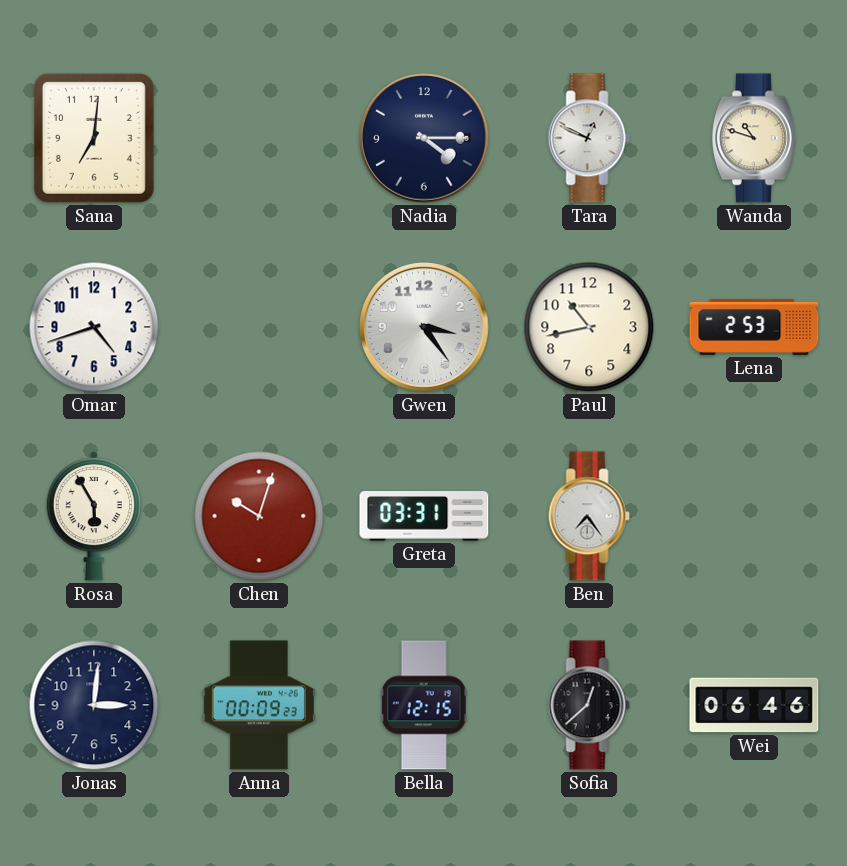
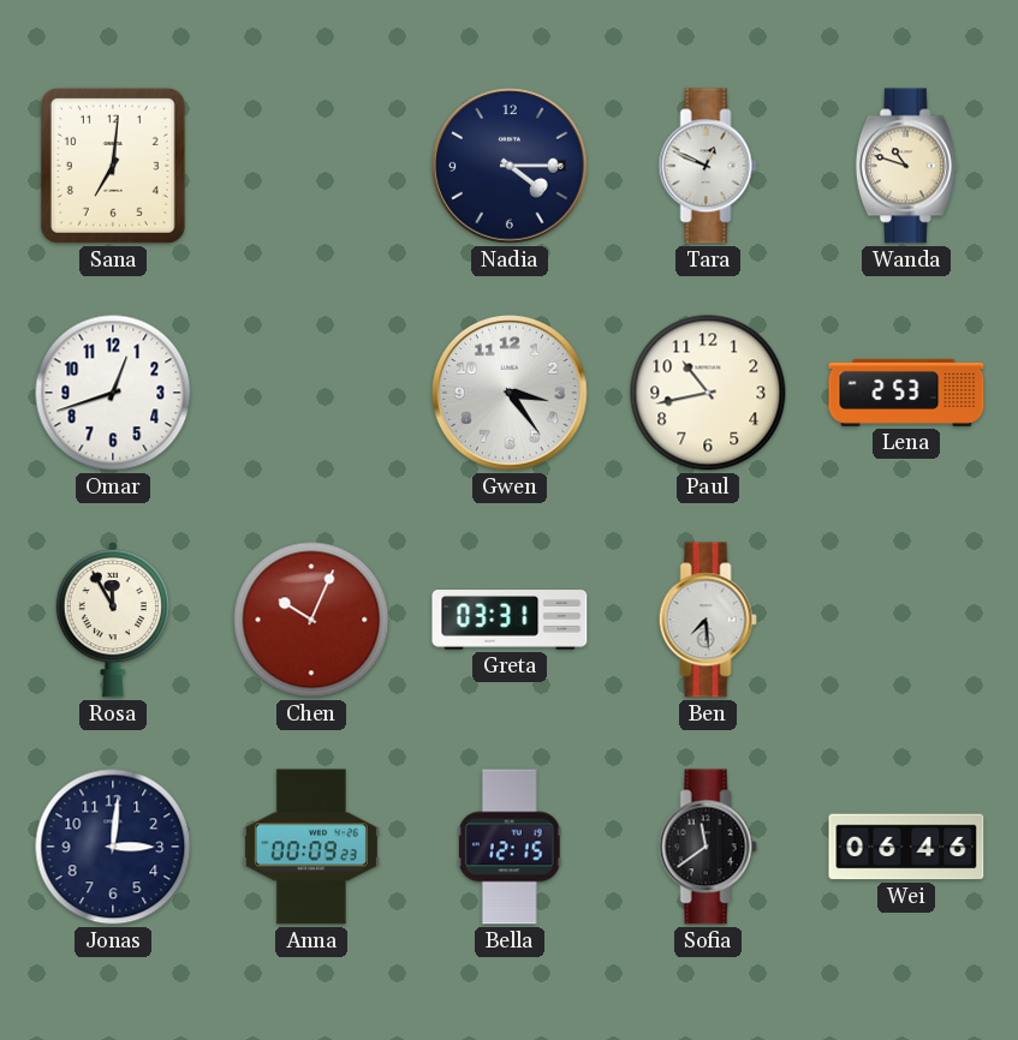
Omar: 4:42 -> 12:42 (113, 393)
Rosa: 5:55 -> 11:55 (112, 620)
Chen: 10:03 -> 10:04 (311, 620)
Ben: 7:24 -> 7:29 (708, 620)
Sofia: 12:38 -> 11:39 (708, 847)
